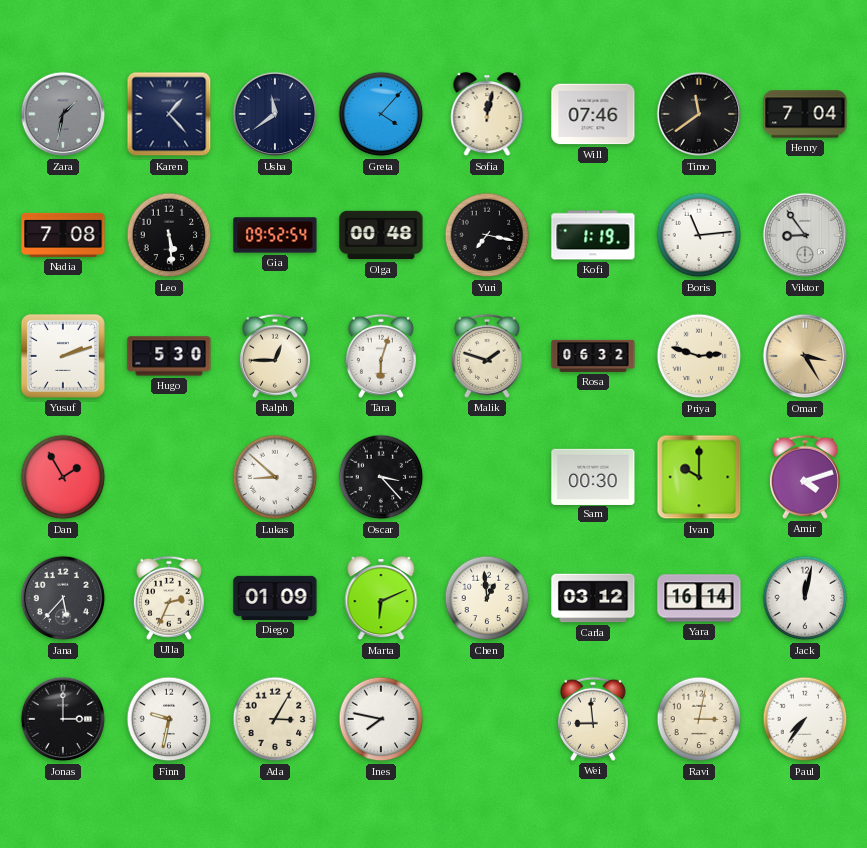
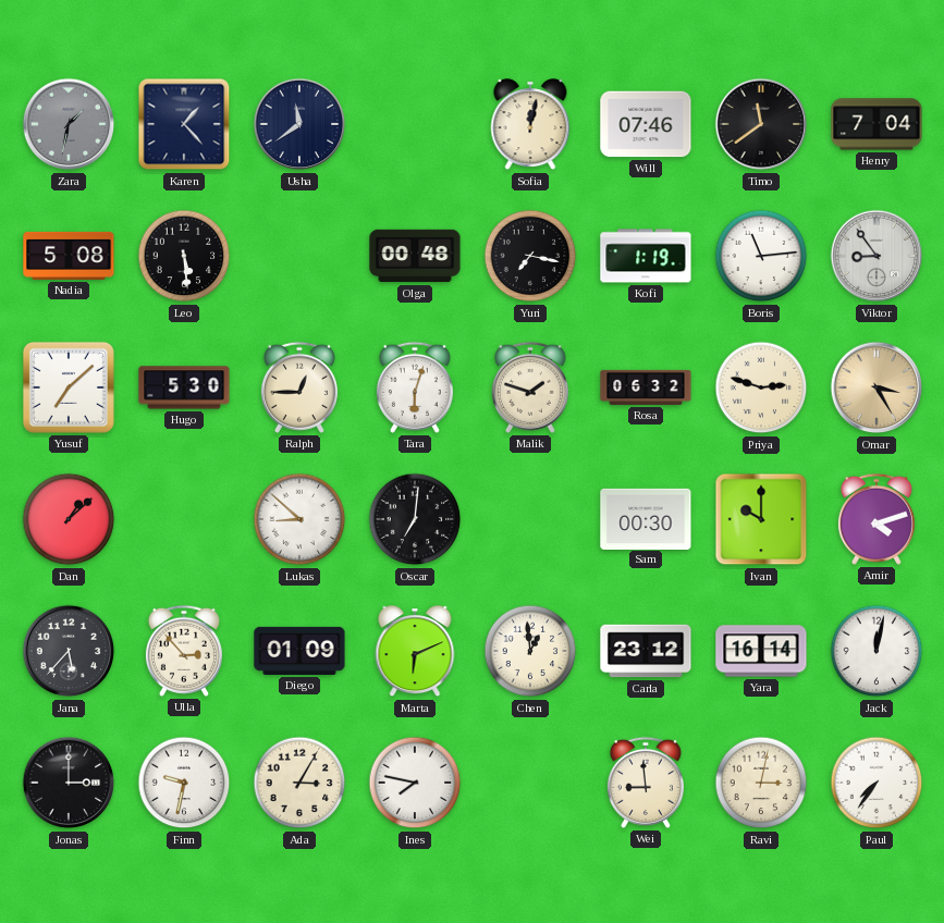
Greta: 4:07 -> none (381, 114)
Nadia: 7:08 -> 5:08 (69, 256)
Gia: 09:52 -> none (275, 235)
Yusuf: 2:12 -> 7:08 (69, 387)
Dan: 1:55 -> 1:08 (69, 519)
Oscar: 3:23 -> 7:01 (415, 519)
Ulla: 2:34 -> 2:53 (184, 651)
Carla: 03:12 -> 23:12 (646, 651)
